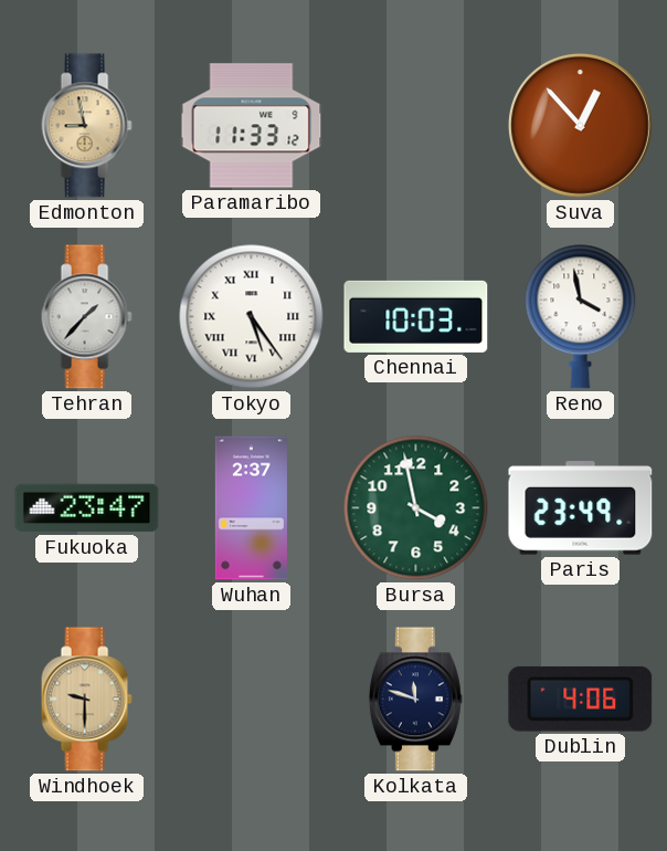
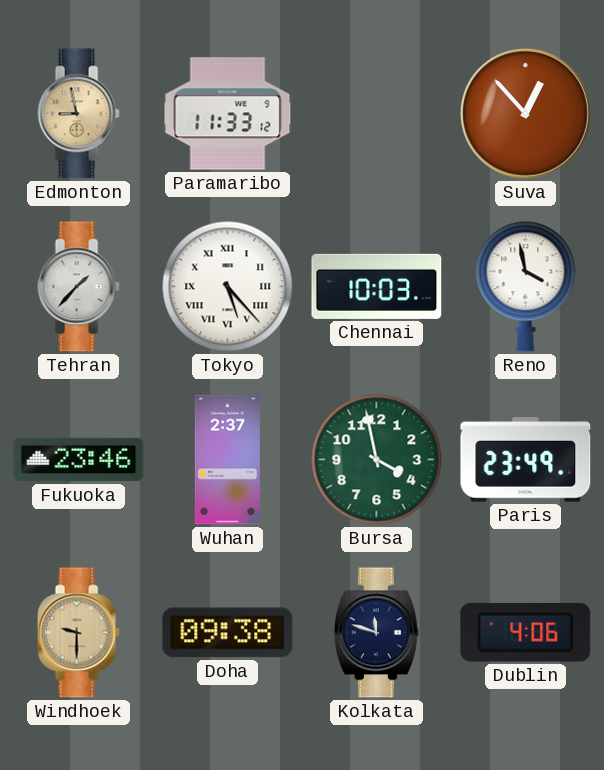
Tokyo: 5:24 -> 5:23 (228, 287)
Fukuoka: 23:47 -> 23:46 (79, 460)
Doha: none -> 09:38 (228, 633)
